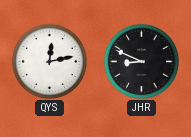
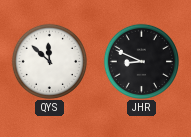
QYS: 12:13 -> 11:52 (49, 61)
